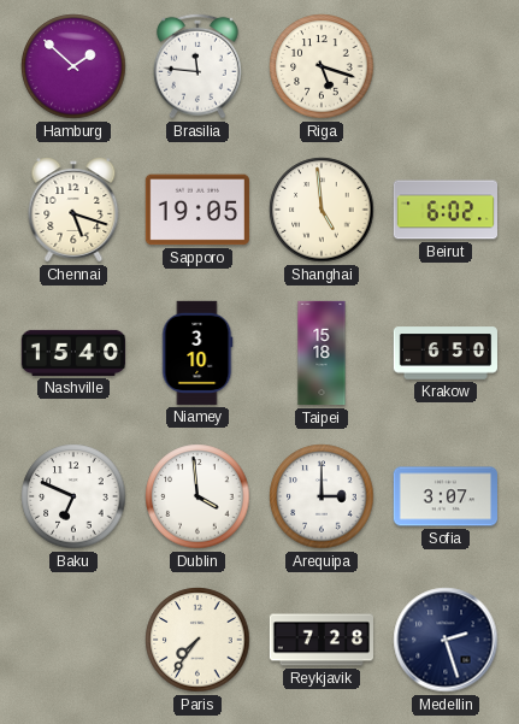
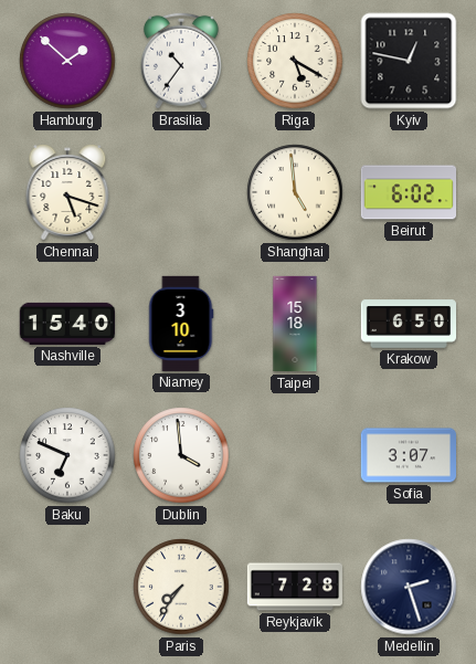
Brasilia: 11:46 -> 10:36 (181, 61)
Riga: 5:18 -> 5:20 (295, 61)
Kyiv: none -> 12:47 (409, 61)
Sapporo: 19:05 -> none (197, 210)
Arequipa: 3:00 -> none (322, 496)
